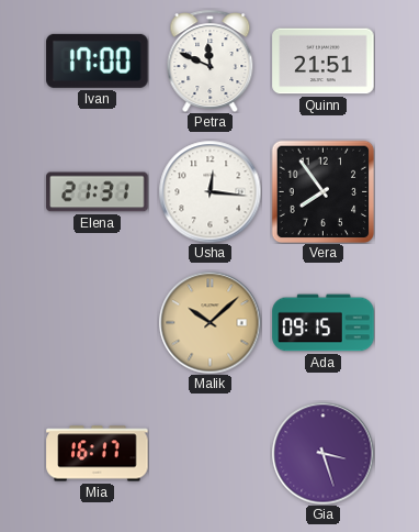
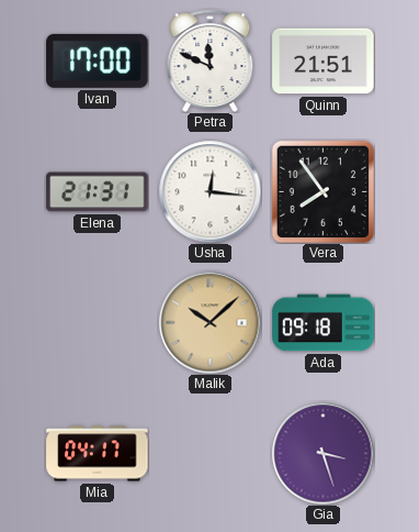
Ada: 09:15 -> 09:18 (324, 323)
Mia: 16:17 -> 04:17 (98, 454)
